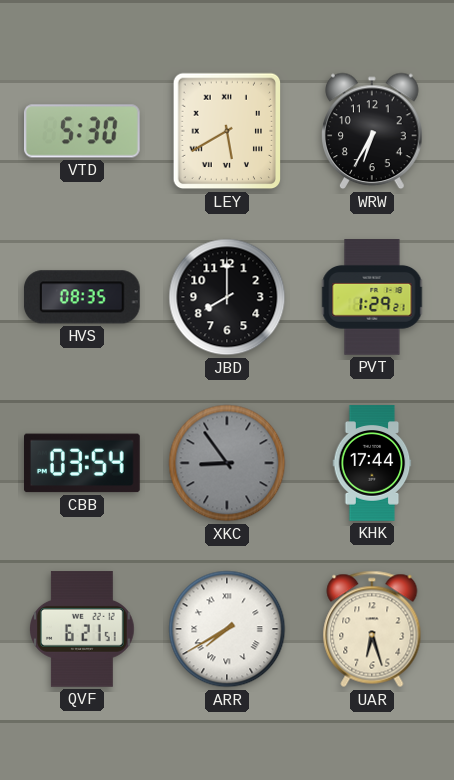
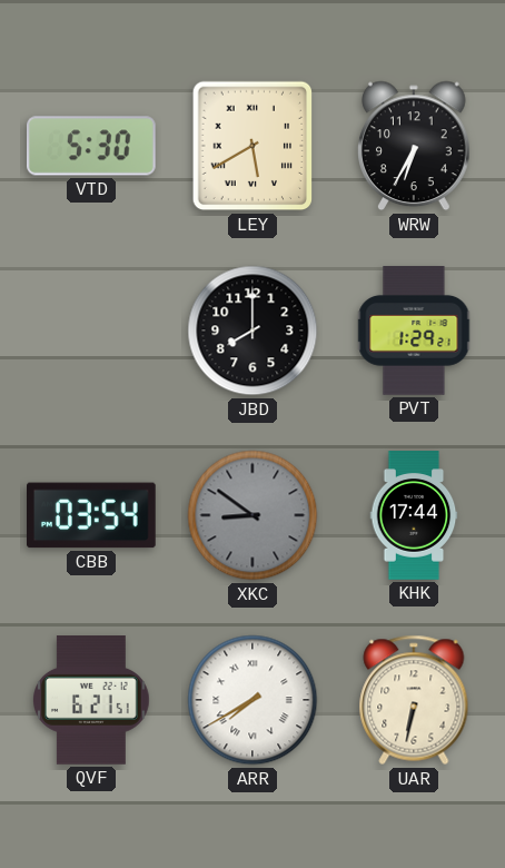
HVS: 08:35 -> none (82, 297)
XKC: 8:54 -> 8:51 (253, 515)
UAR: 6:27 -> 6:32 (414, 700)
